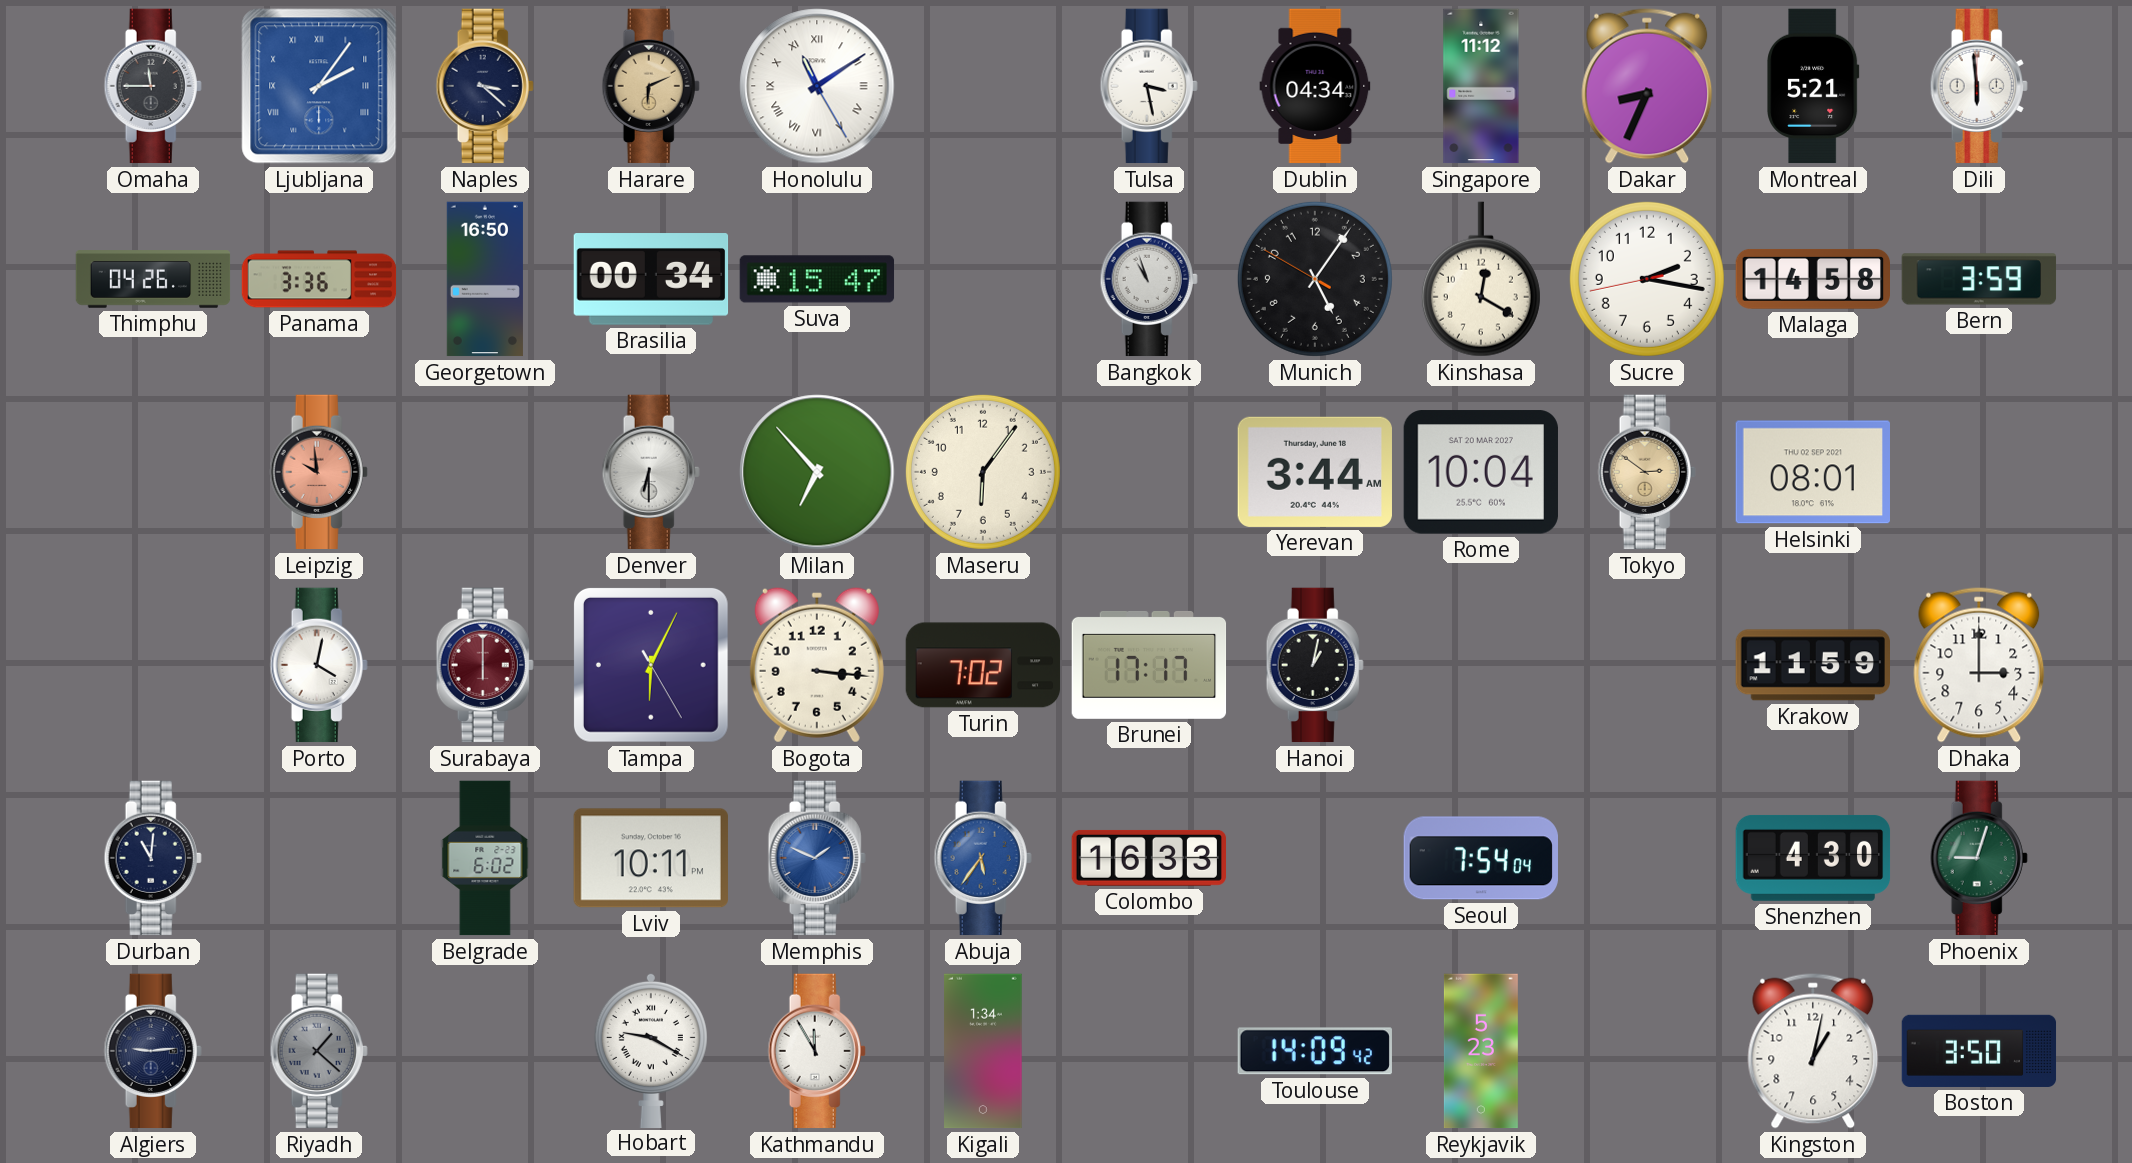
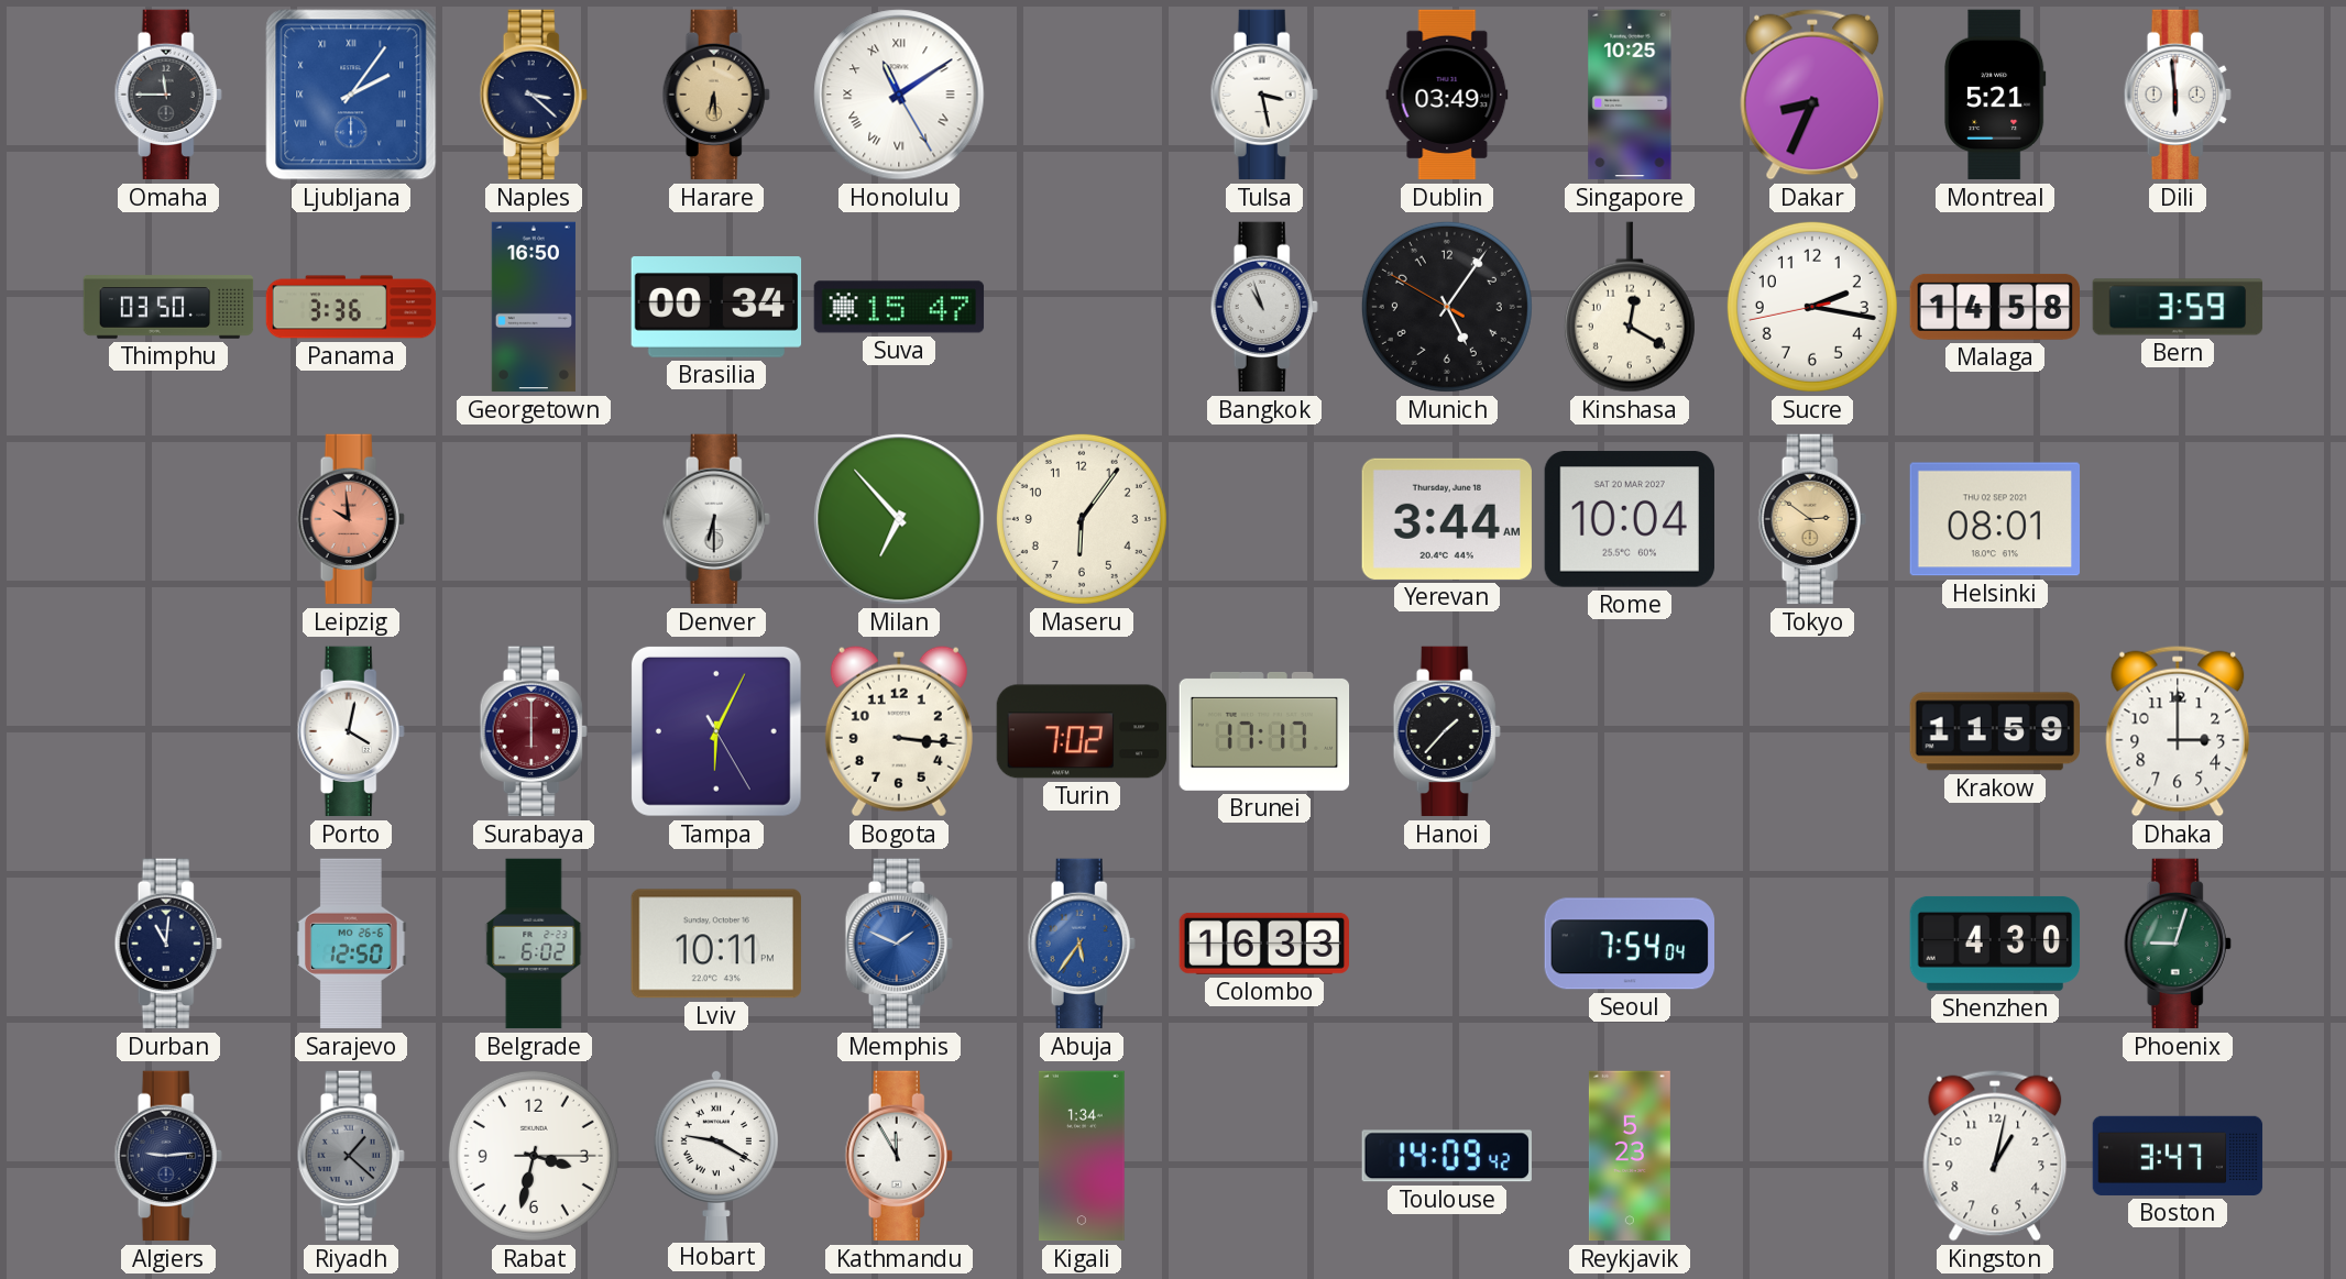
Harare: 6:11 -> 6:29 (716, 95)
Dublin: 04:34 -> 03:49 (1447, 95)
Singapore: 11:12 -> 10:25 (1630, 95)
Thimphu: 04:26 -> 03:50 (168, 307)
Hanoi: 1:02 -> 1:37 (1447, 731)
Sarajevo: none -> 12:50 (351, 944)
Rabat: none -> 3:32 (534, 1156)
Boston: 3:50 -> 3:47 (2178, 1156)
